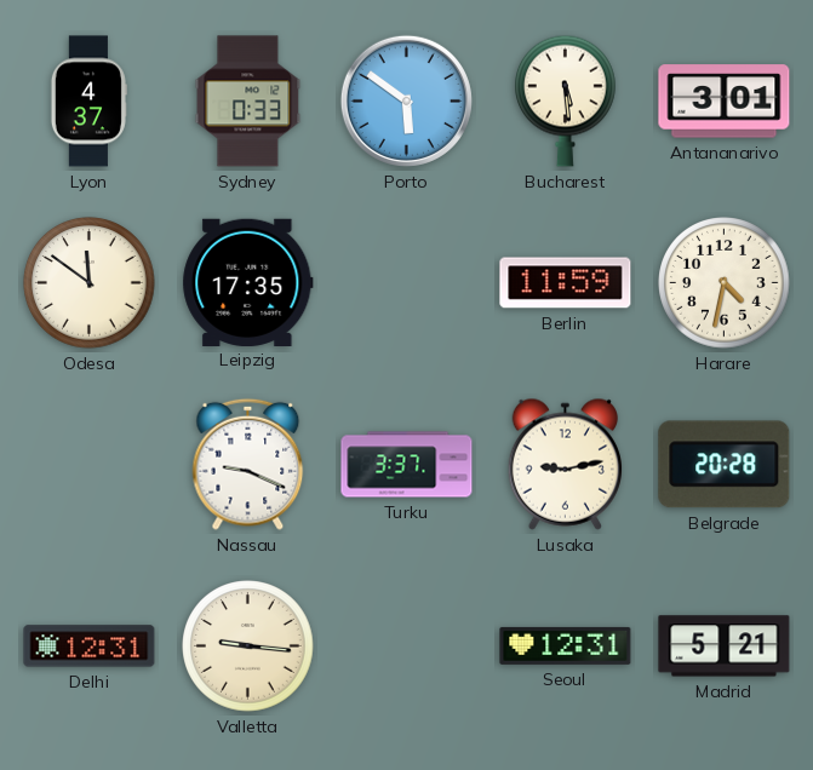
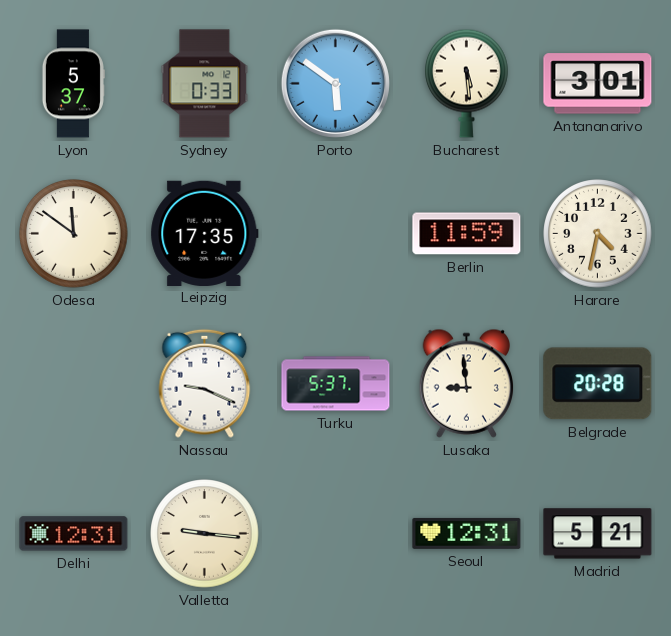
Lyon: 4:37 -> 5:37 (73, 84)
Turku: 3:37 -> 5:37 (336, 384)
Lusaka: 9:13 -> 8:59 (466, 383)
